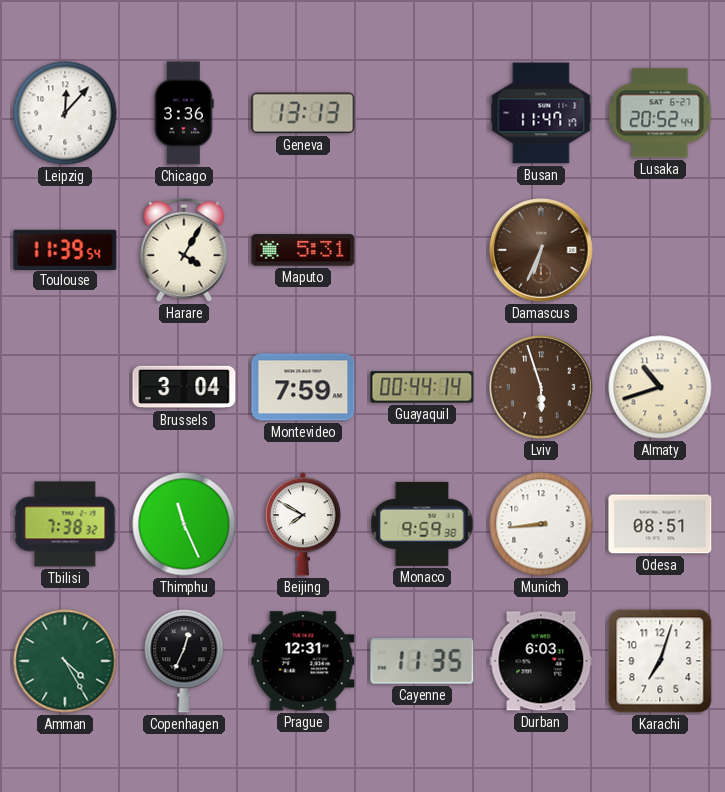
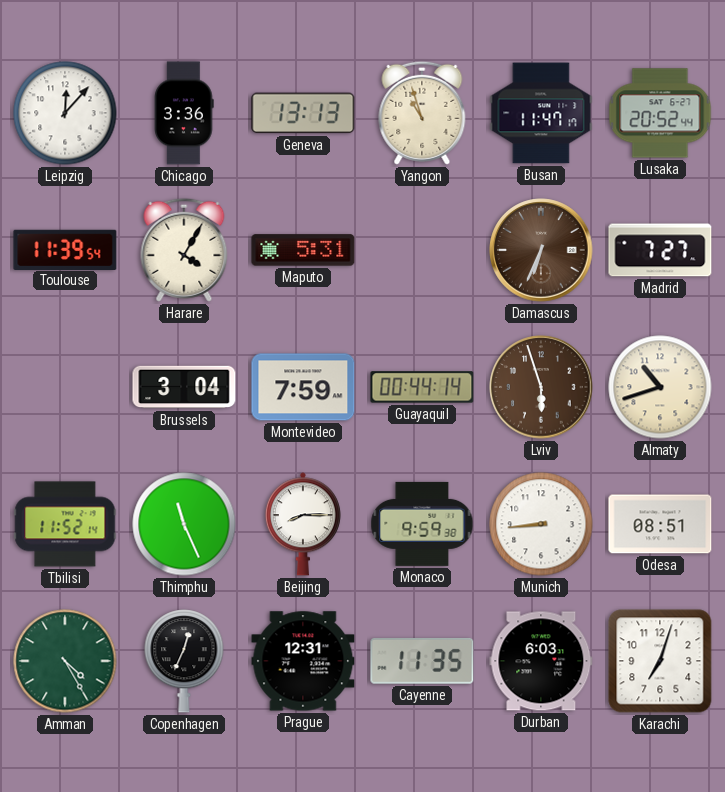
Yangon: none -> 10:57 (422, 113)
Madrid: none -> 7:27 (660, 250)
Tbilisi: 7:38 -> 11:52 (65, 524)
Beijing: 7:50 -> 8:15 (303, 524)
